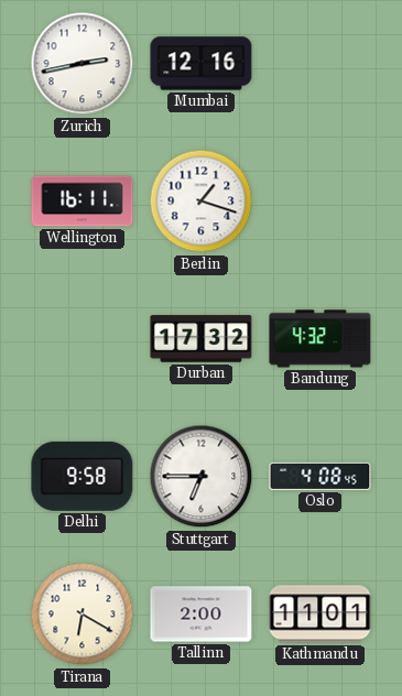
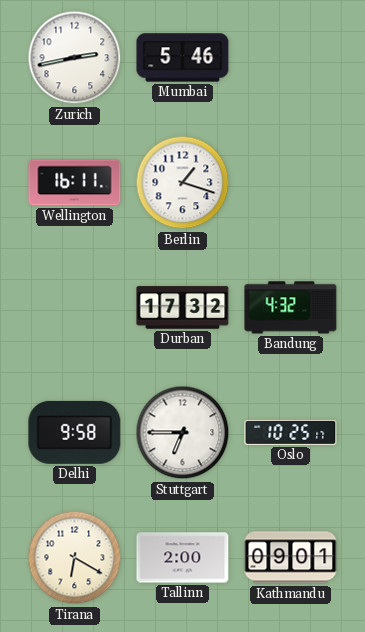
Mumbai: 12:16 -> 5:46 (183, 58)
Oslo: 4:08 -> 10:25 (291, 432)
Kathmandu: 11:01 -> 09:01 (291, 558)
